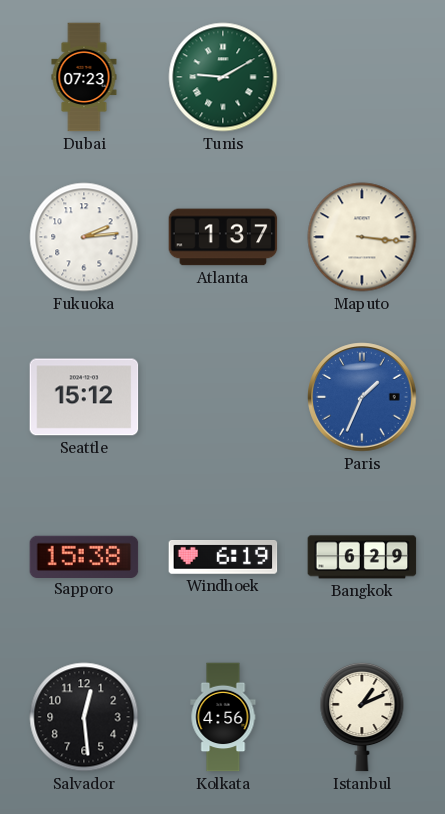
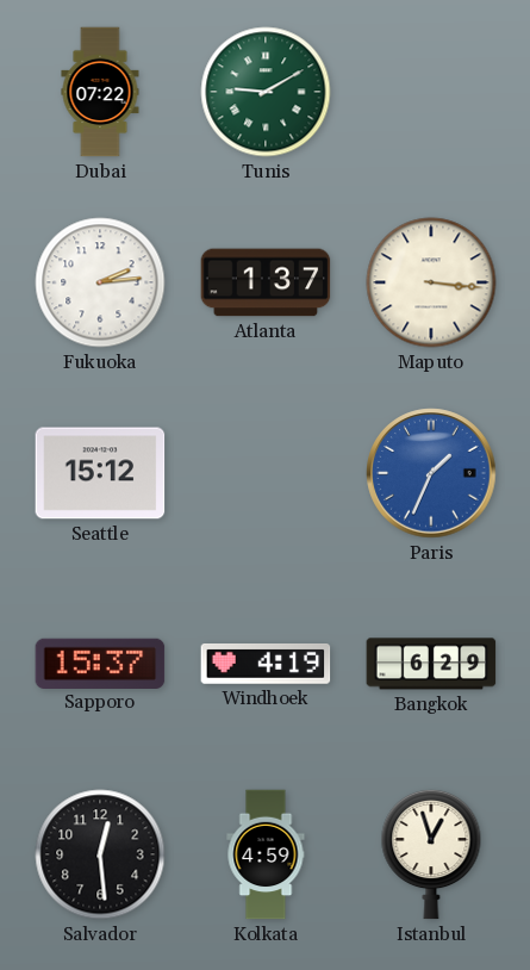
Dubai: 07:23 -> 07:22 (100, 92)
Sapporo: 15:38 -> 15:37 (100, 663)
Windhoek: 6:19 -> 4:19 (266, 665)
Kolkata: 4:56 -> 4:59 (266, 854)
Istanbul: 1:11 -> 12:57 (431, 854)
